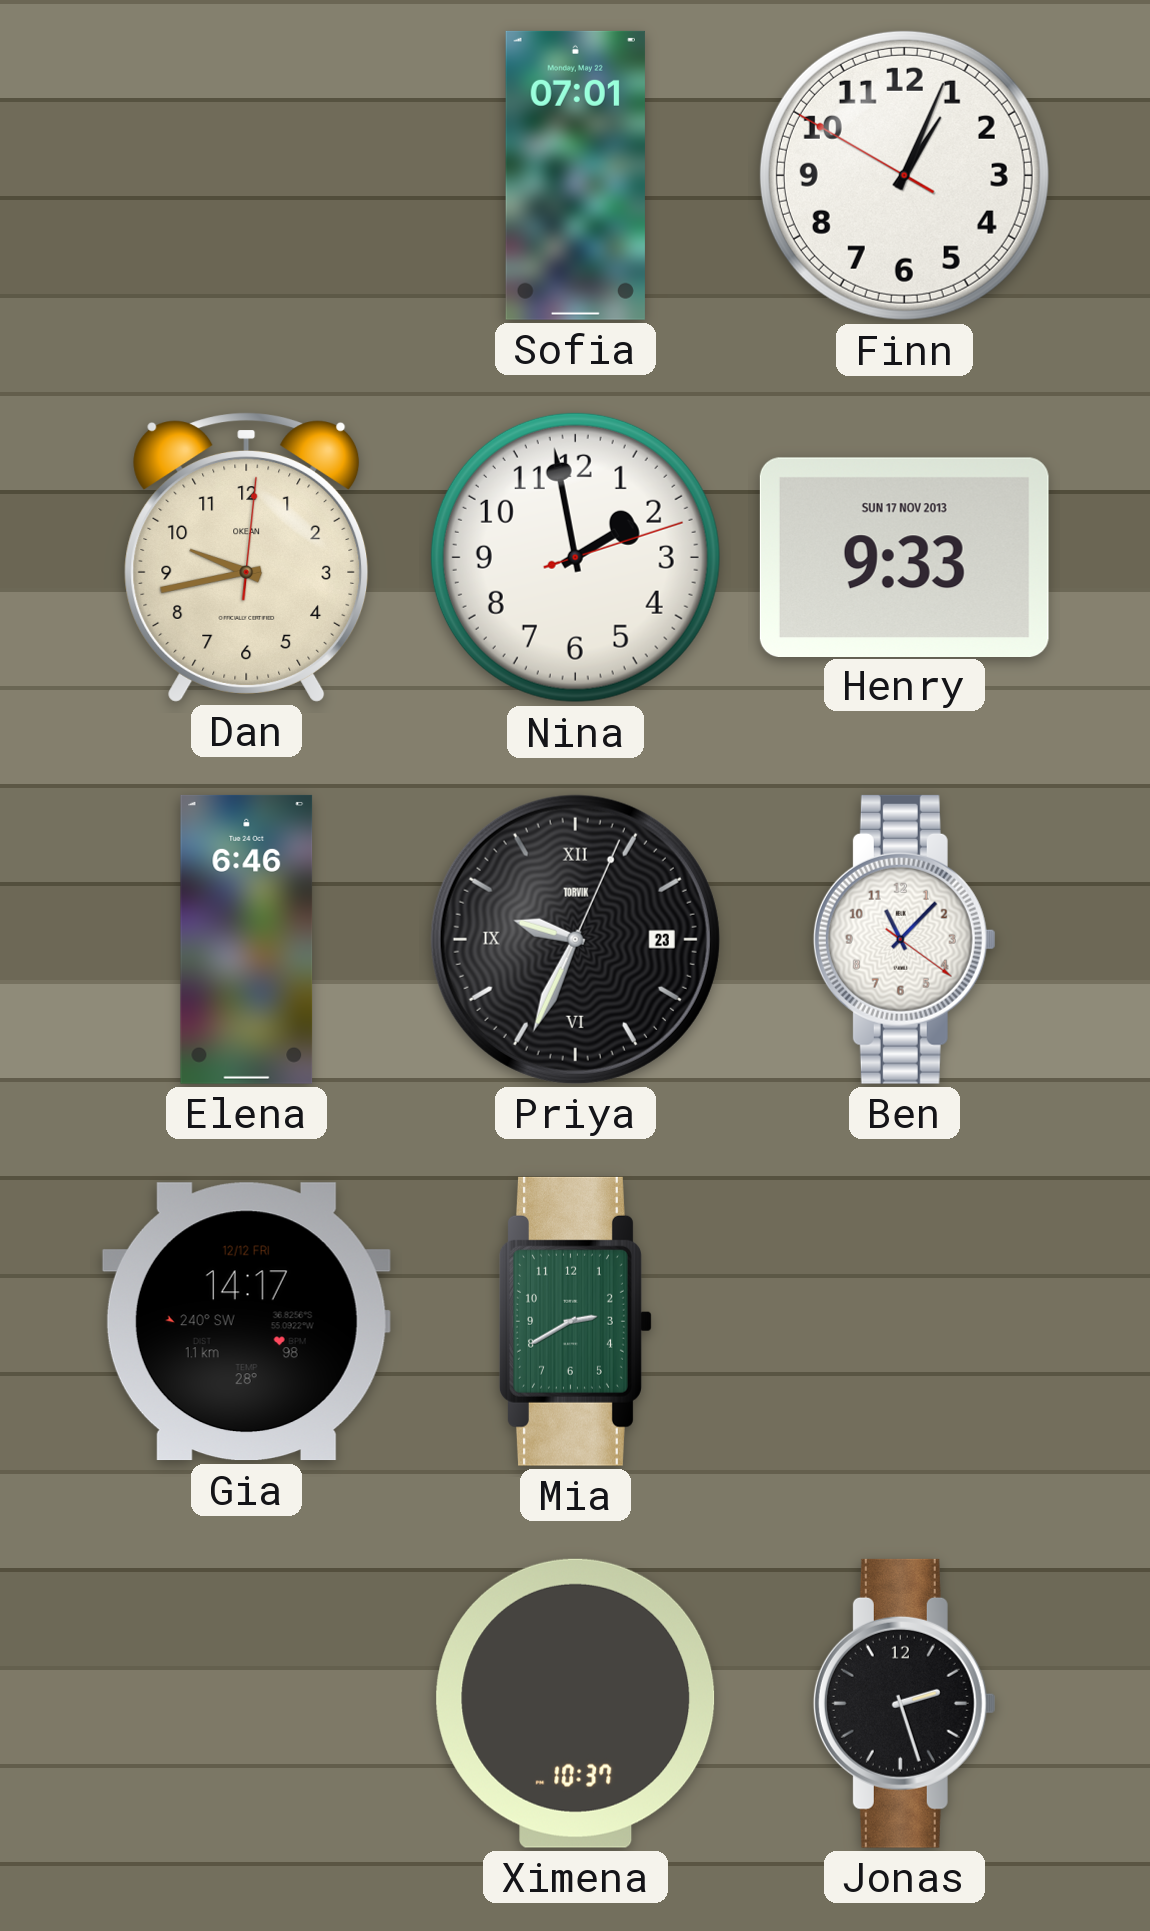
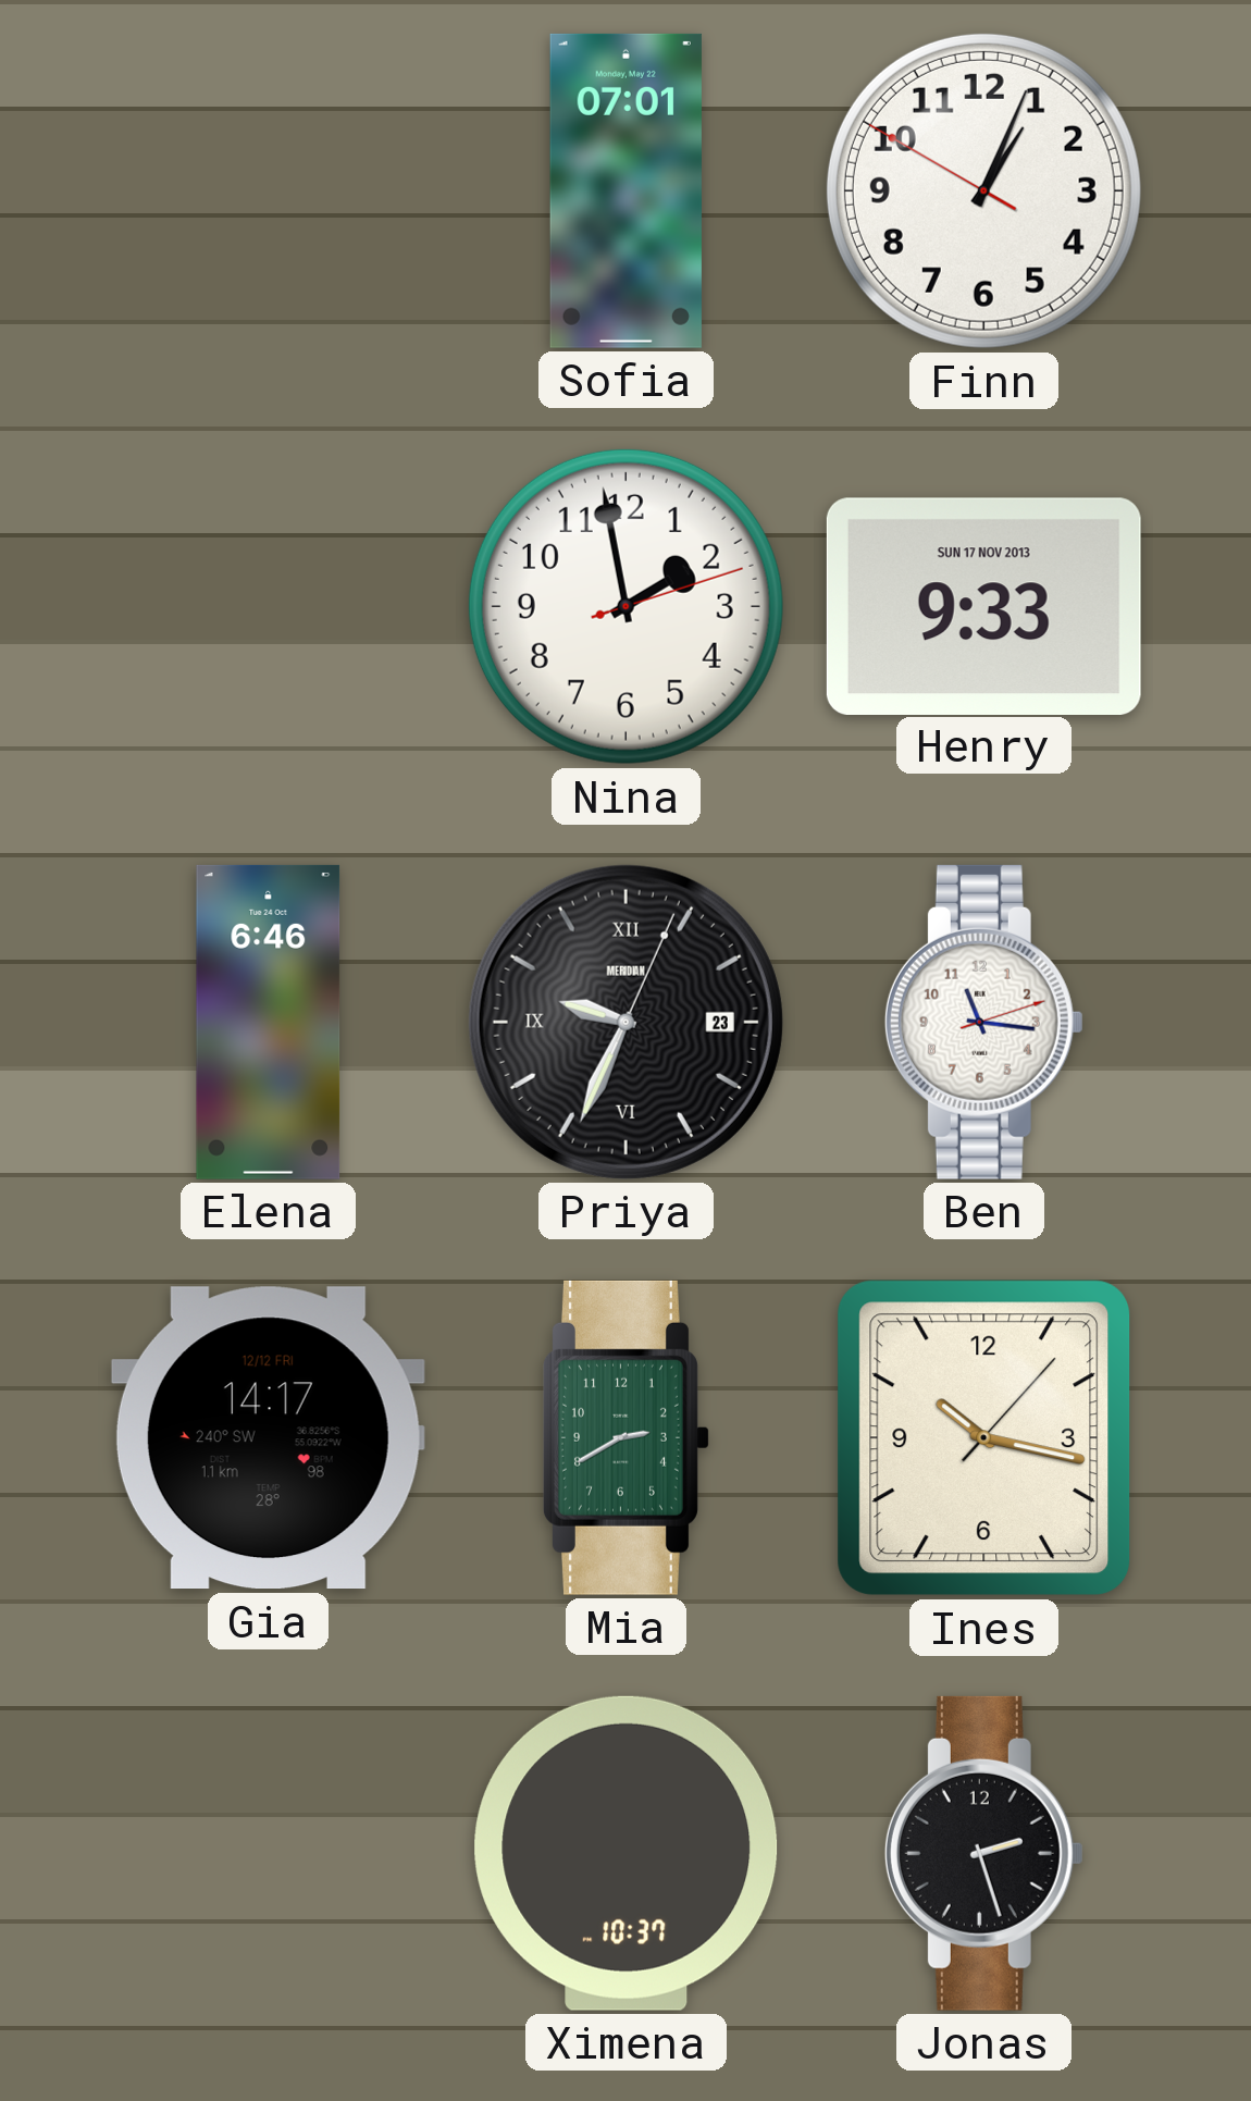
Dan: 9:43 -> none (247, 557)
Priya brand: TORVIK -> MERIDIAN (625, 1022)
Ben: 11:07 -> 11:16 (983, 1022)
Ines: none -> 10:17 (984, 1438)
